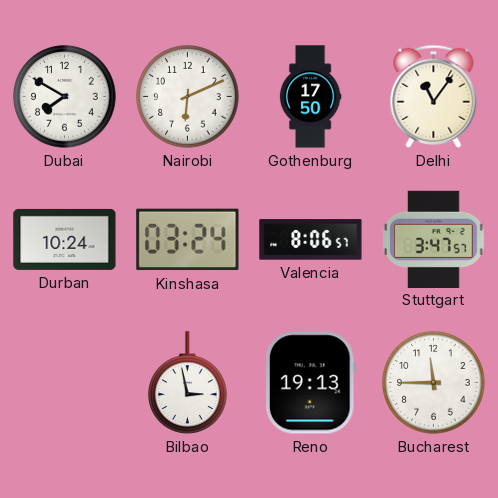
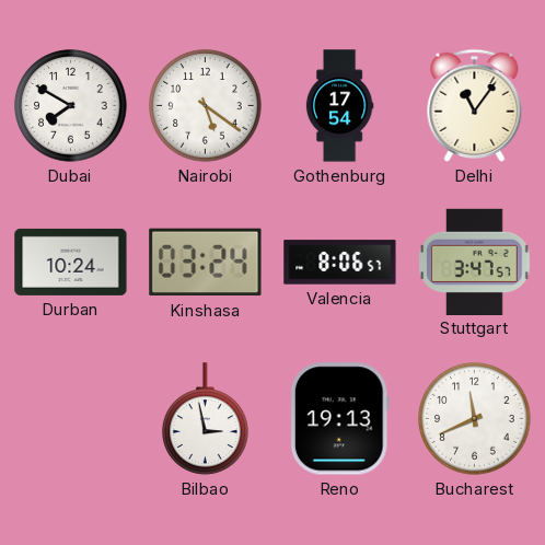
Nairobi: 6:11 -> 5:21 (206, 106)
Gothenburg: 17:50 -> 17:54 (339, 106)
Bucharest: 11:45 -> 11:41 (475, 419)
